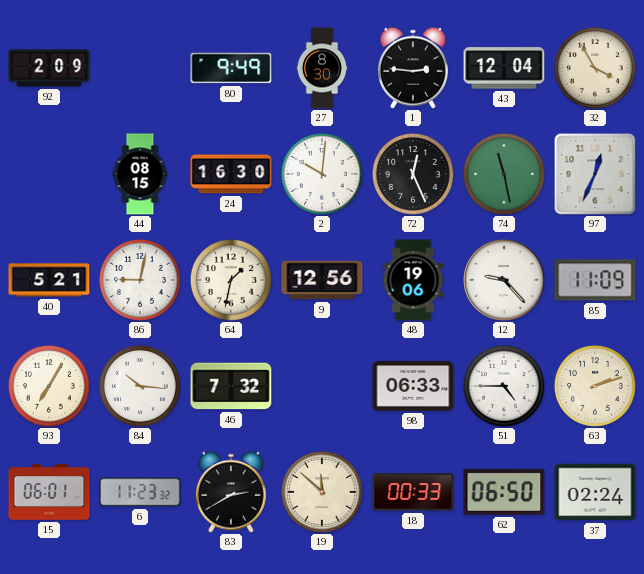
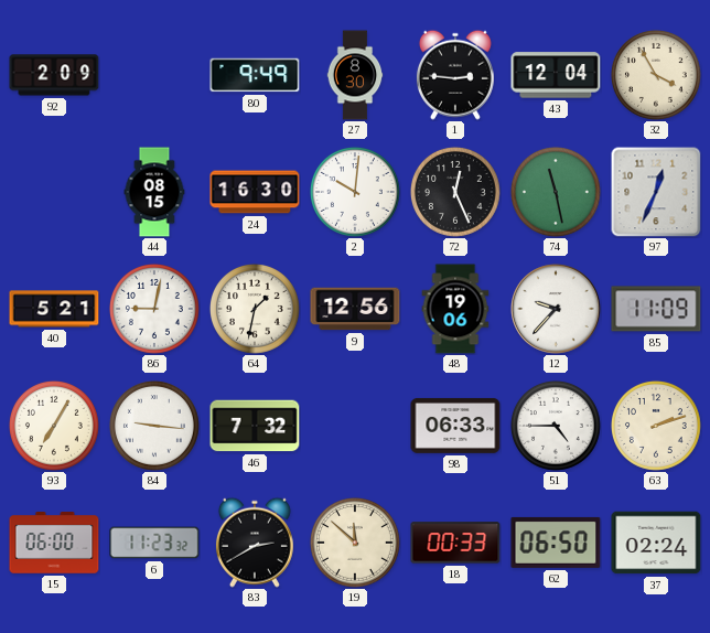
12: 9:23 -> 9:37 (556, 309)
84: 10:16 -> 9:16 (154, 426)
15: 06:01 -> 06:00 (54, 543)
